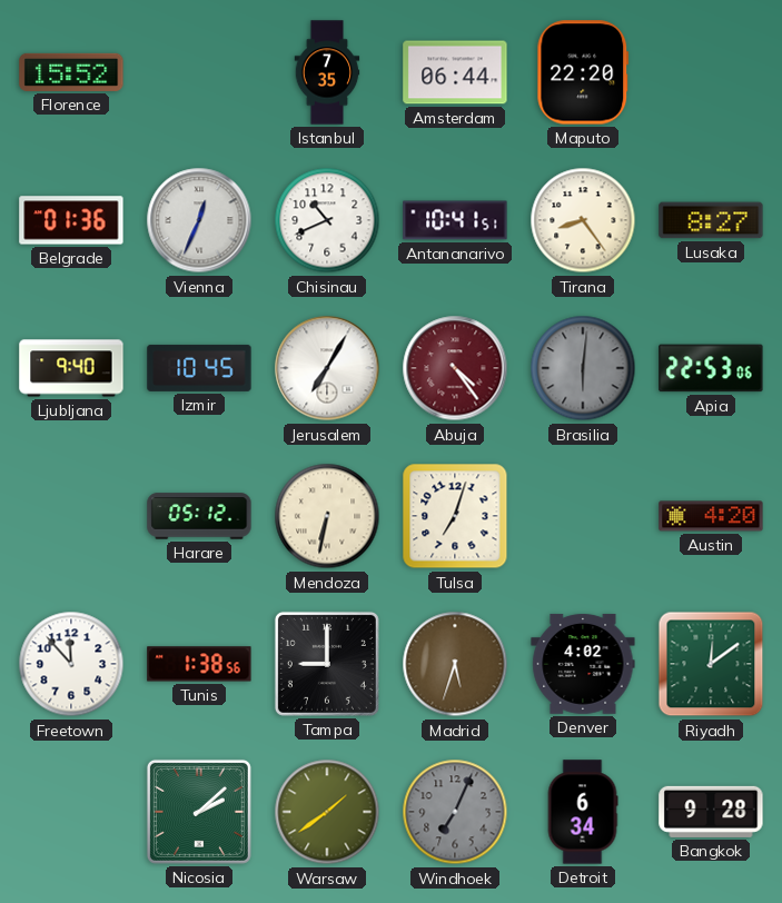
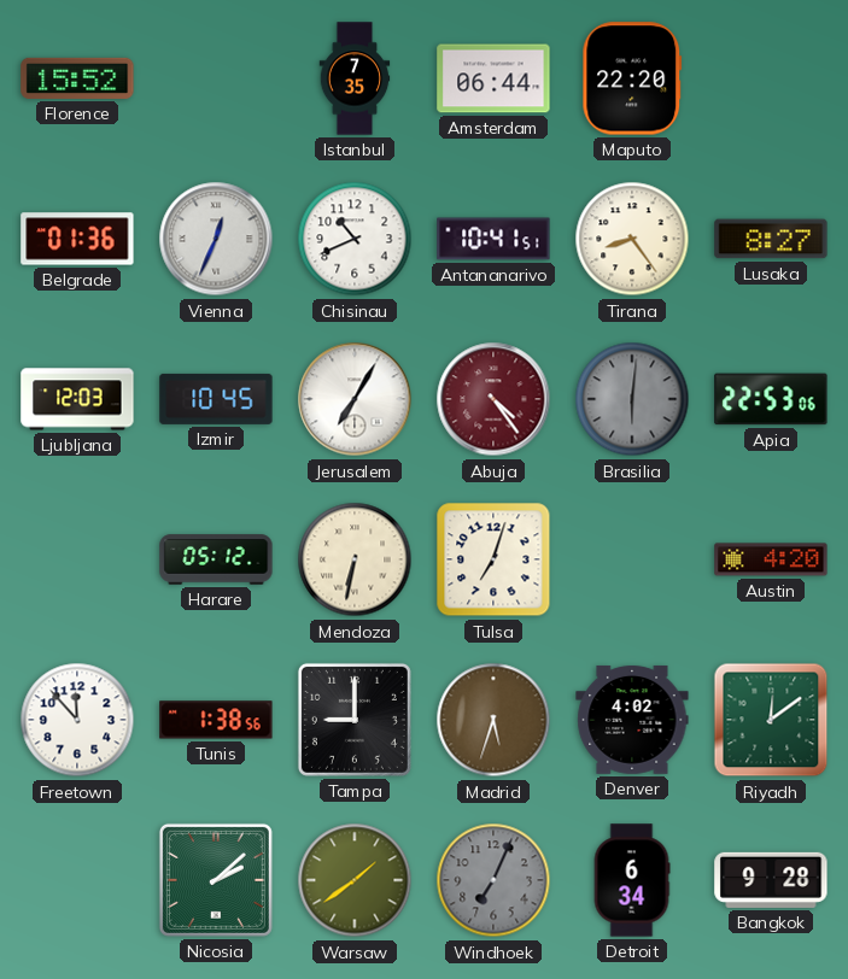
Ljubljana: 9:40 -> 12:03 (77, 399)
